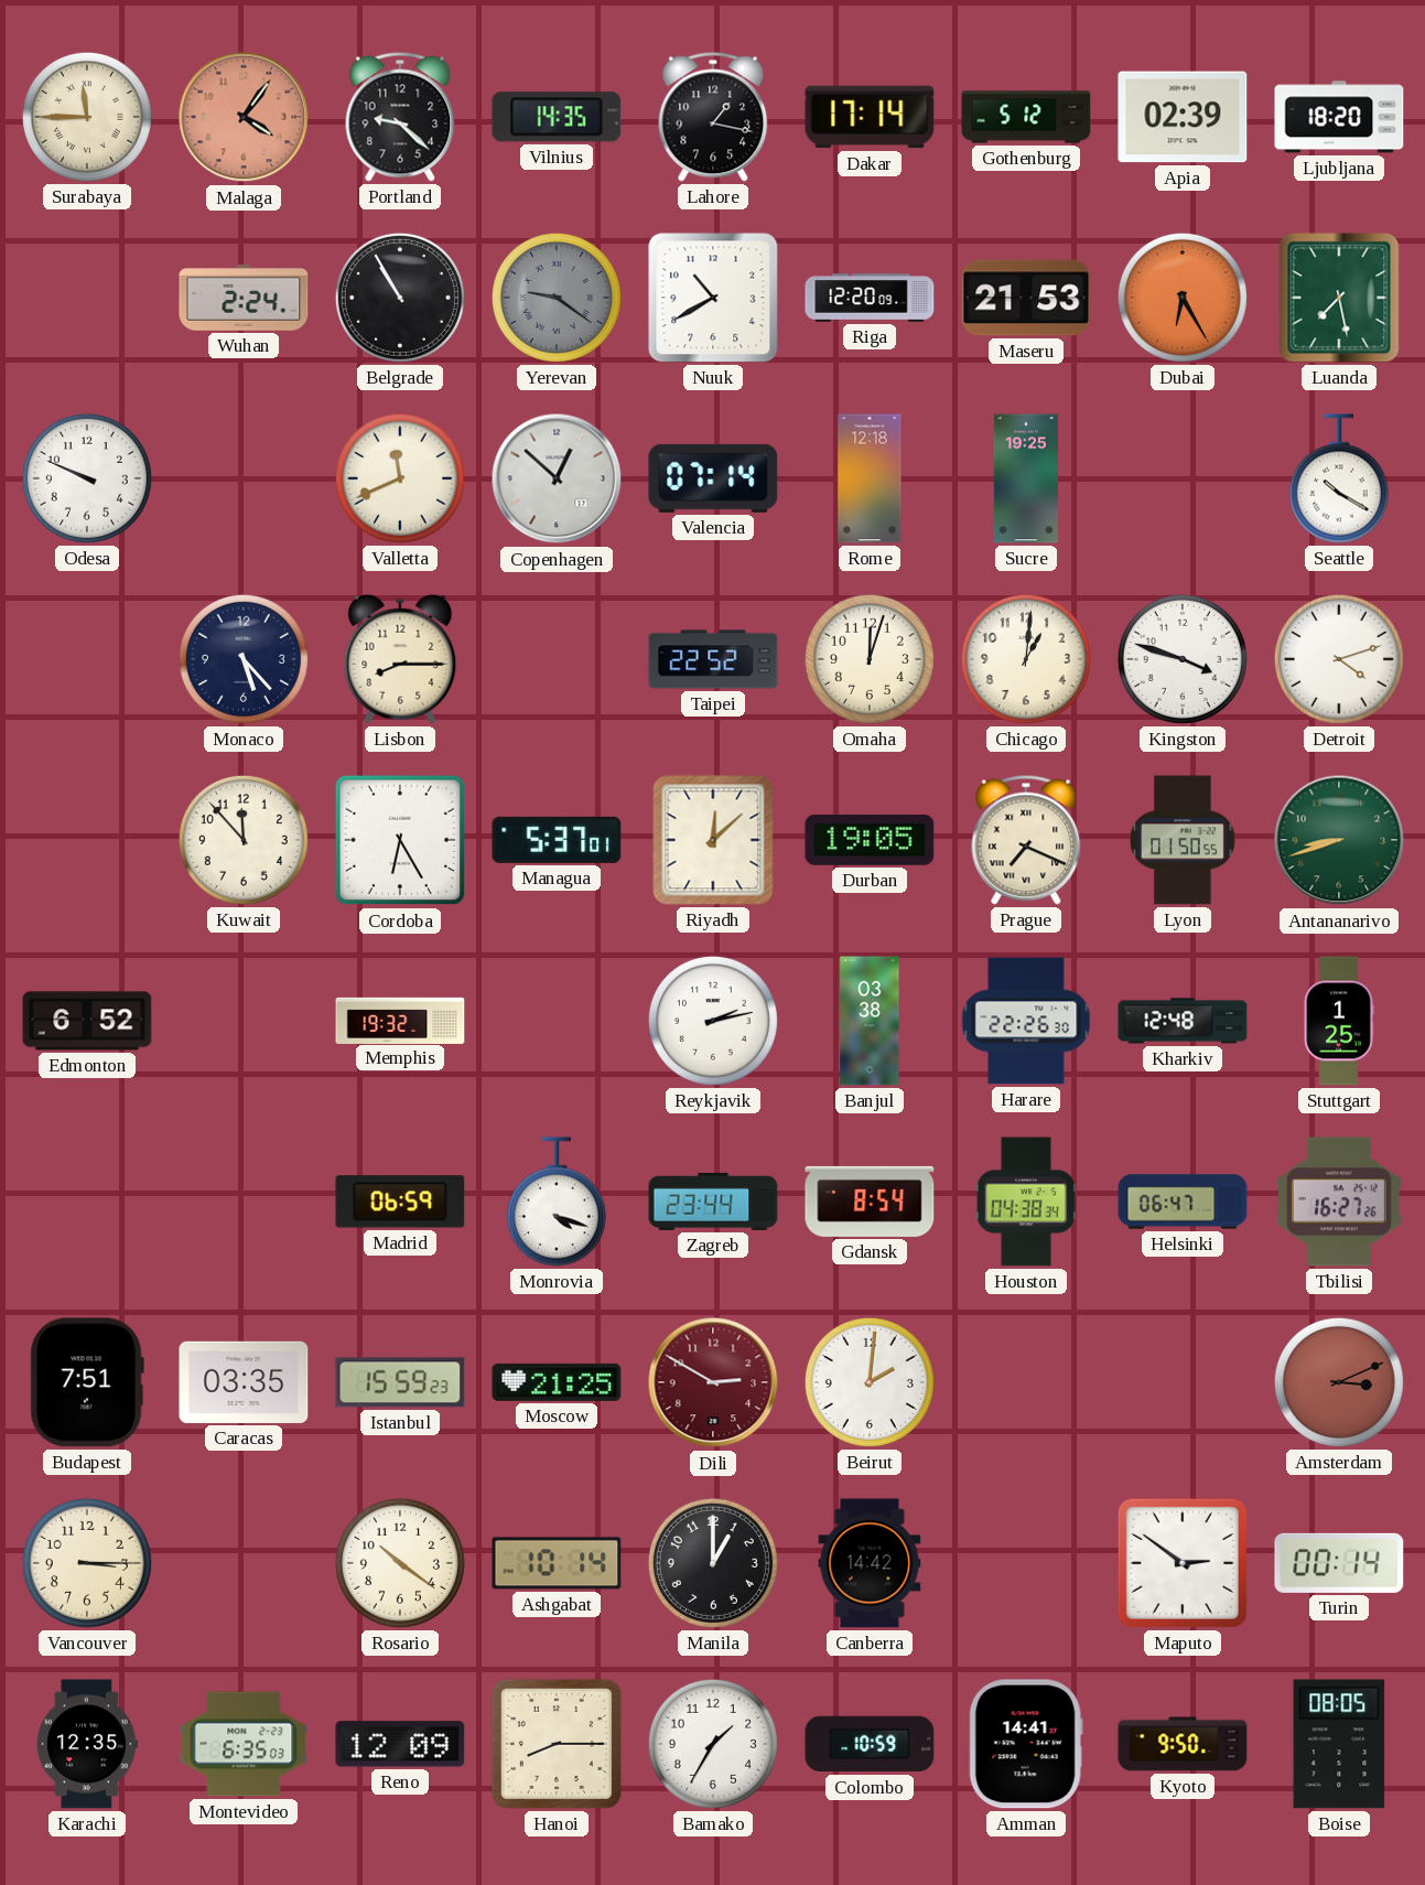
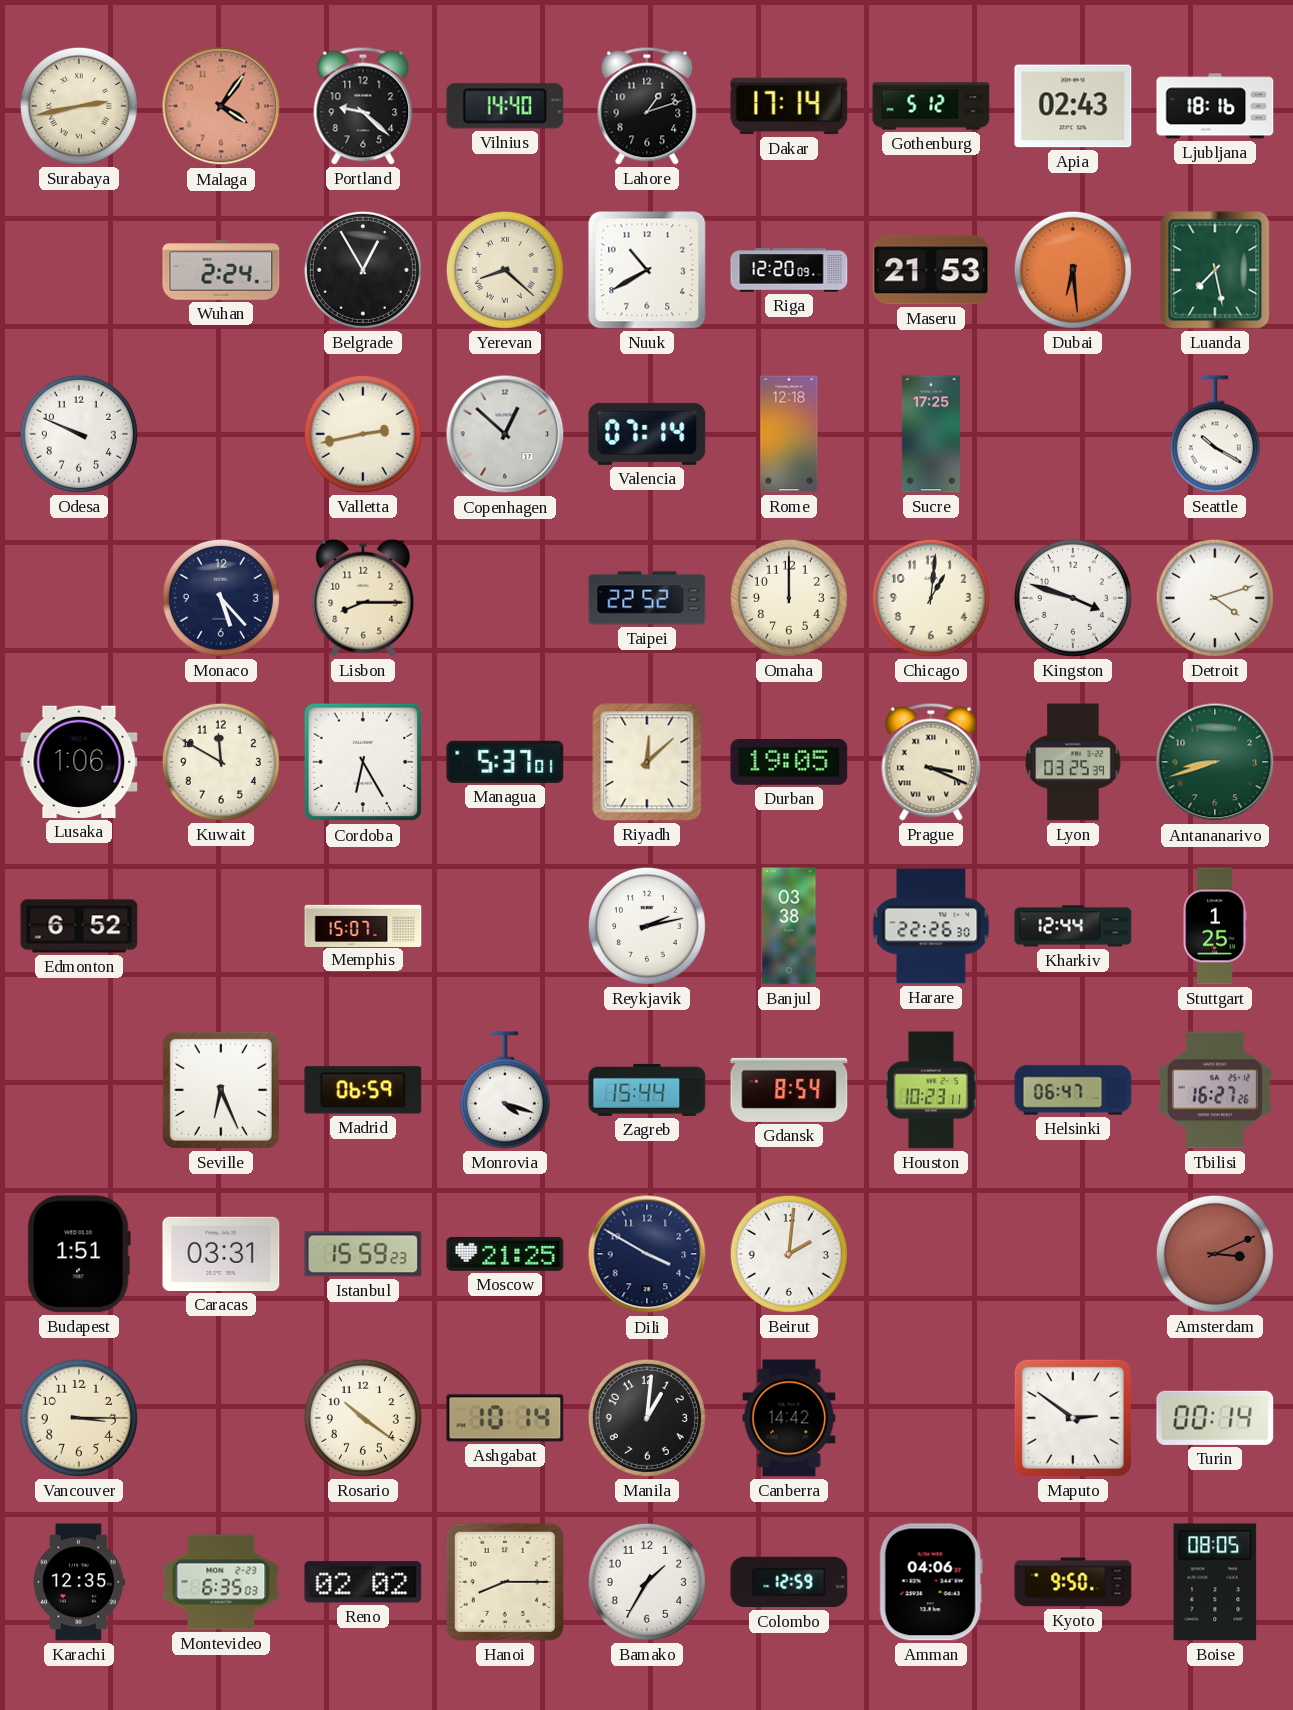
Surabaya: 11:45 -> 2:43 (79, 106)
Vilnius: 14:35 -> 14:40 (505, 106)
Lahore: 1:17 -> 1:12 (647, 106)
Apia: 02:39 -> 02:43 (1073, 106)
Ljubljana: 18:20 -> 18:16 (1215, 106)
Belgrade: 10:55 -> 12:55 (363, 270)
Yerevan: 9:21 -> 8:22 (505, 270)
Yerevan dial: grey -> cream (505, 270)
Dubai: 6:25 -> 6:29 (1073, 270)
Valletta: 11:41 -> 2:43 (363, 434)
Sucre: 19:25 -> 17:25 (931, 434)
Omaha: 12:03 -> 12:00 (789, 598)
Lusaka: none -> 1:06 (79, 762)
Kuwait: 11:53 -> 11:50 (221, 762)
Prague: 7:19 -> 3:19 (931, 762)
Lyon: 01:50 -> 03:25 (1073, 762)
Memphis: 19:32 -> 15:07 (363, 925)
Kharkiv: 12:48 -> 12:44 (1073, 926)
Seville: none -> 6:26 (221, 1090)
Zagreb: 23:44 -> 15:44 (647, 1090)
Houston: 04:38 -> 10:23 (931, 1090)
Budapest: 7:51 -> 1:51 (79, 1254)
Caracas: 03:35 -> 03:31 (221, 1254)
Dili: 2:50 -> 3:50 (647, 1254)
Dili dial: burgundy -> navy (647, 1254)
Manila: 1:00 -> 1:01 (647, 1418)
Reno: 12:09 -> 02:02 (363, 1582)
Colombo: 10:59 -> 12:59 (789, 1582)
Amman: 14:41 -> 04:06 (931, 1582)
